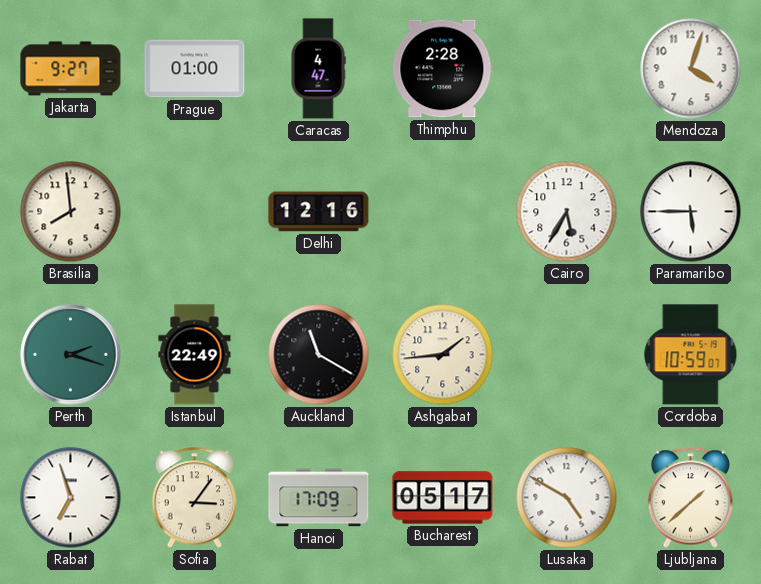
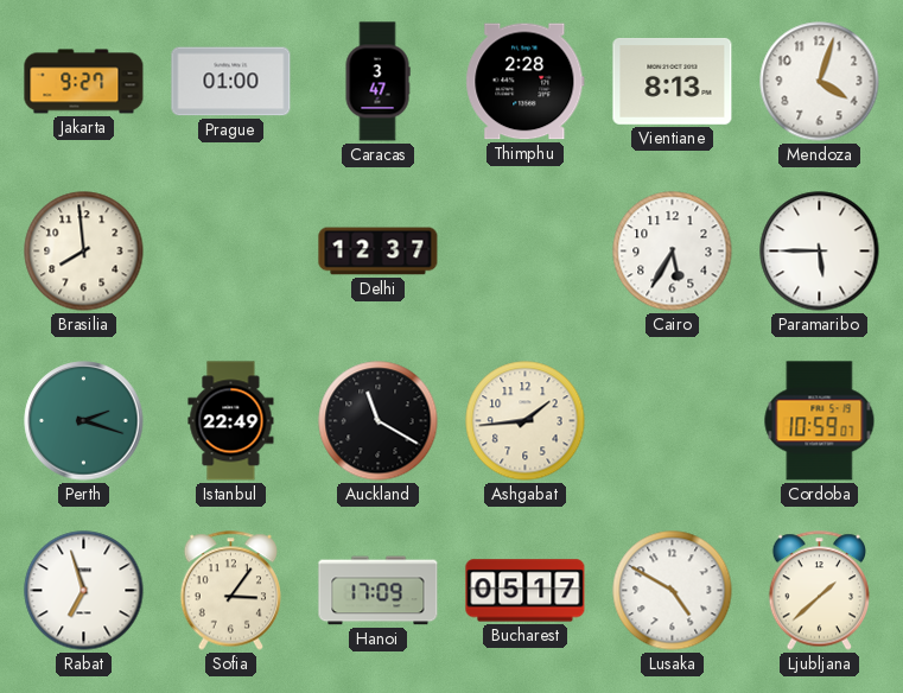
Caracas: 4:47 -> 3:47 (377, 82)
Vientiane: none -> 8:13 (673, 82)
Delhi: 12:16 -> 12:37 (379, 252)
